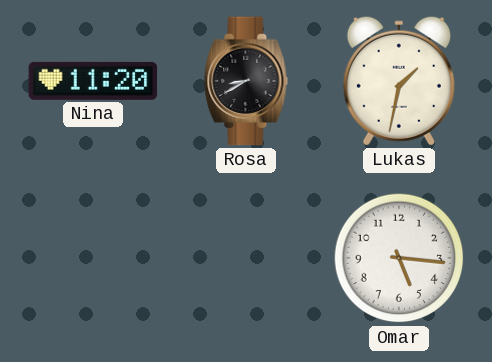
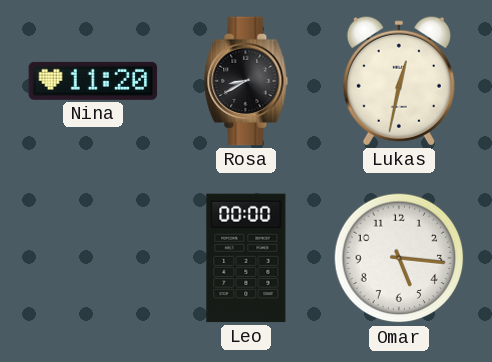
Lukas: 1:32 -> 12:32 (399, 81)
Leo: none -> 00:00 (246, 258)
